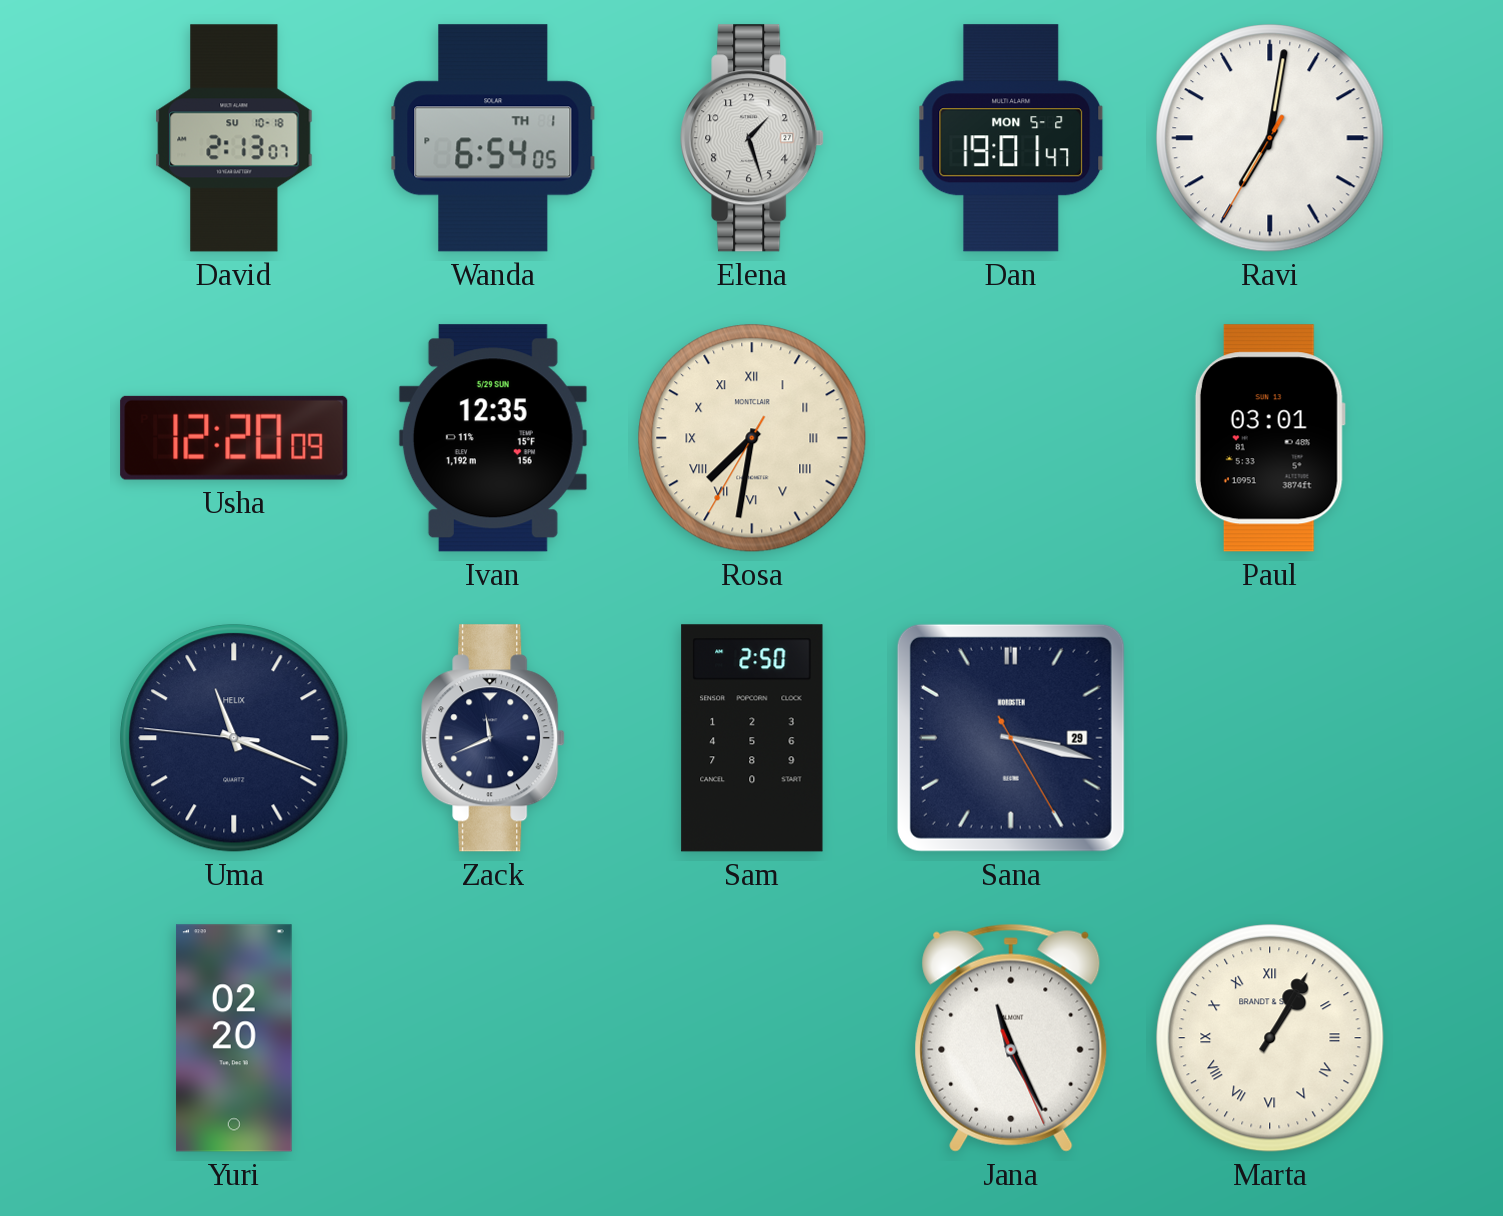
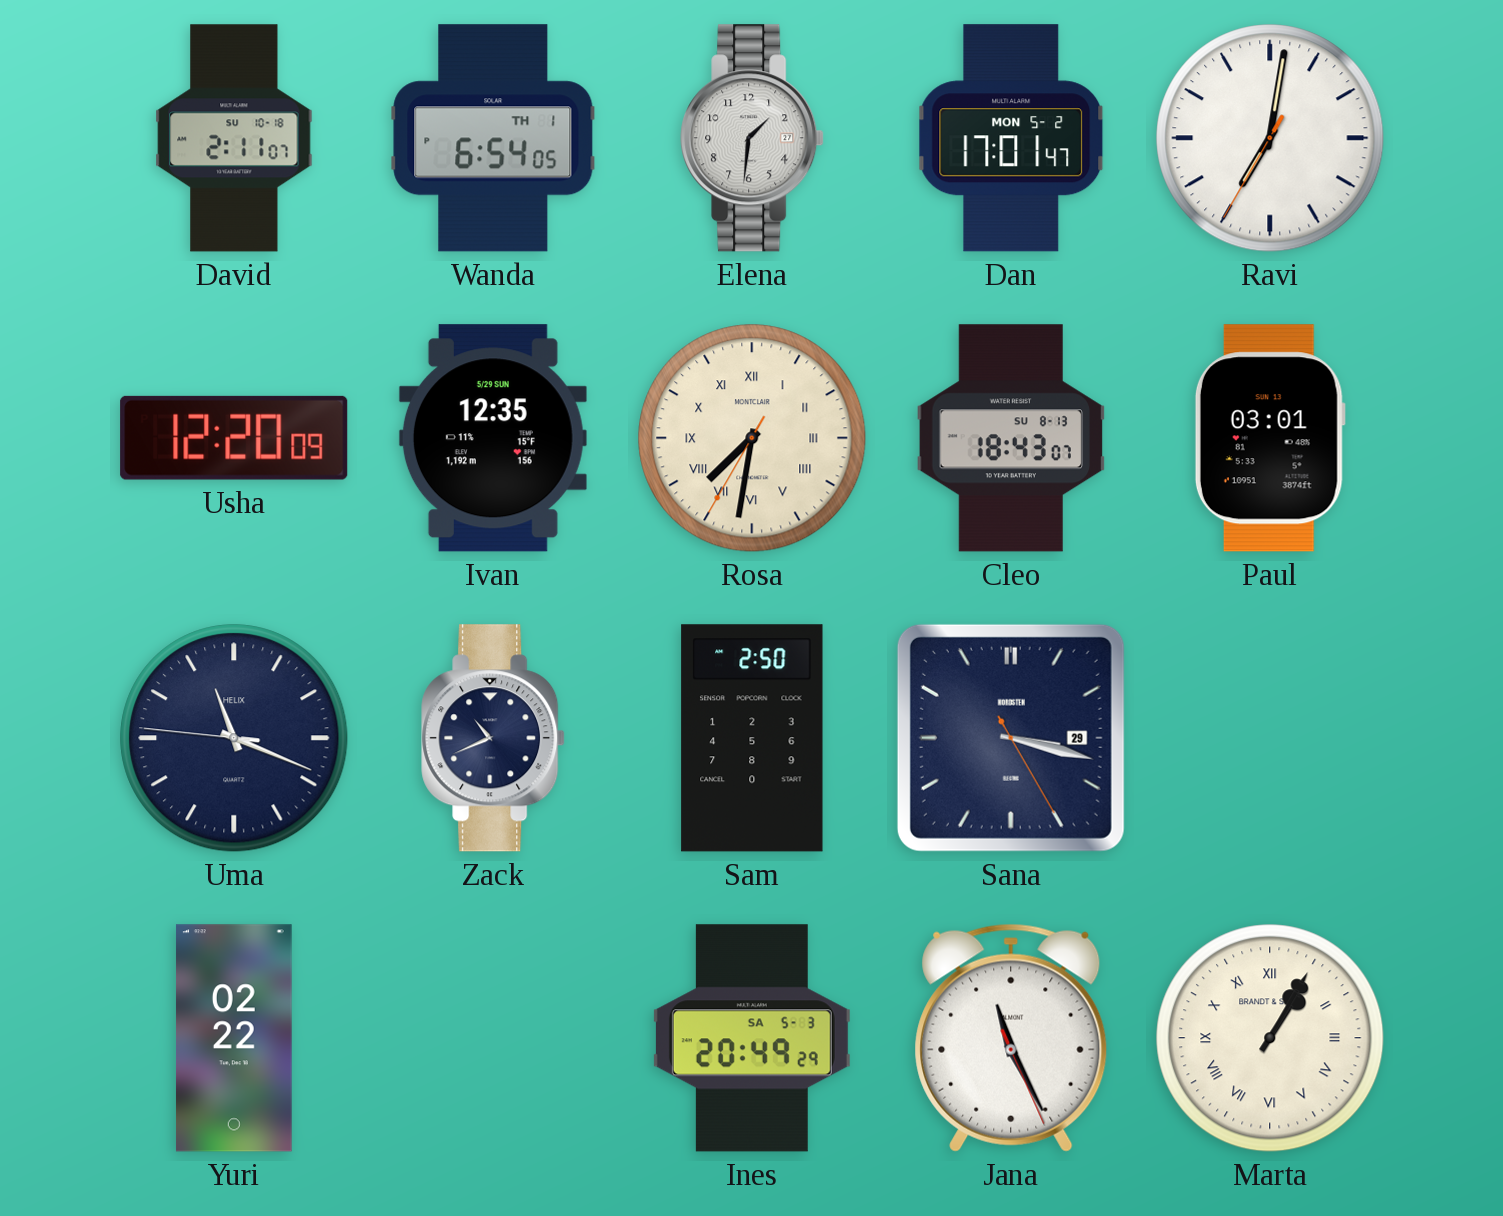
David: 2:13 -> 2:11 (234, 138)
Elena: 1:27 -> 1:31 (752, 138)
Dan: 19:01 -> 17:01 (1011, 138)
Cleo: none -> 18:43 (1011, 438)
Zack: 11:41 -> 10:41 (493, 738)
Yuri: 02:20 -> 02:22 (234, 1038)
Ines: none -> 20:49 (752, 1038)
